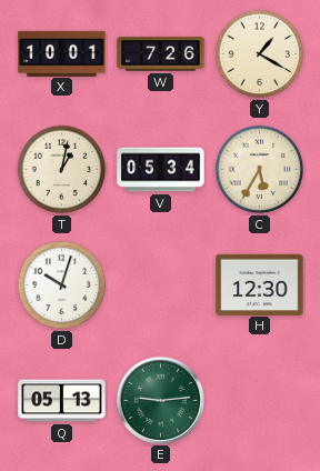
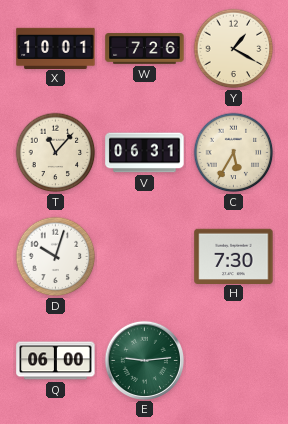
T: 1:02 -> 11:07 (56, 153)
V: 05:34 -> 06:31 (145, 153)
H: 12:30 -> 7:30 (234, 256)
Q: 05:13 -> 06:00 (56, 361)
